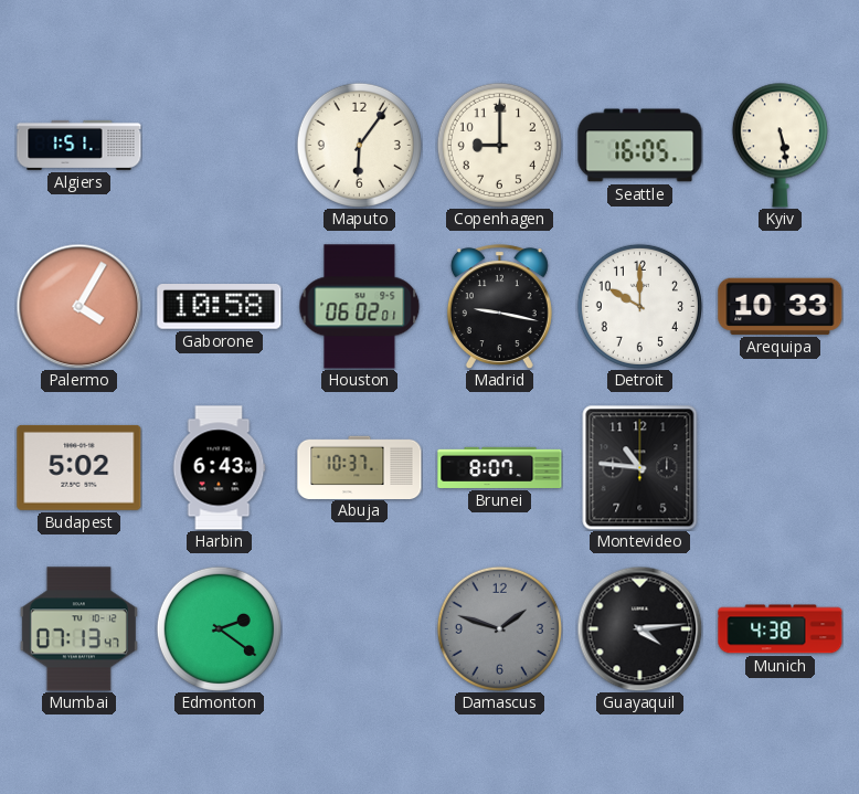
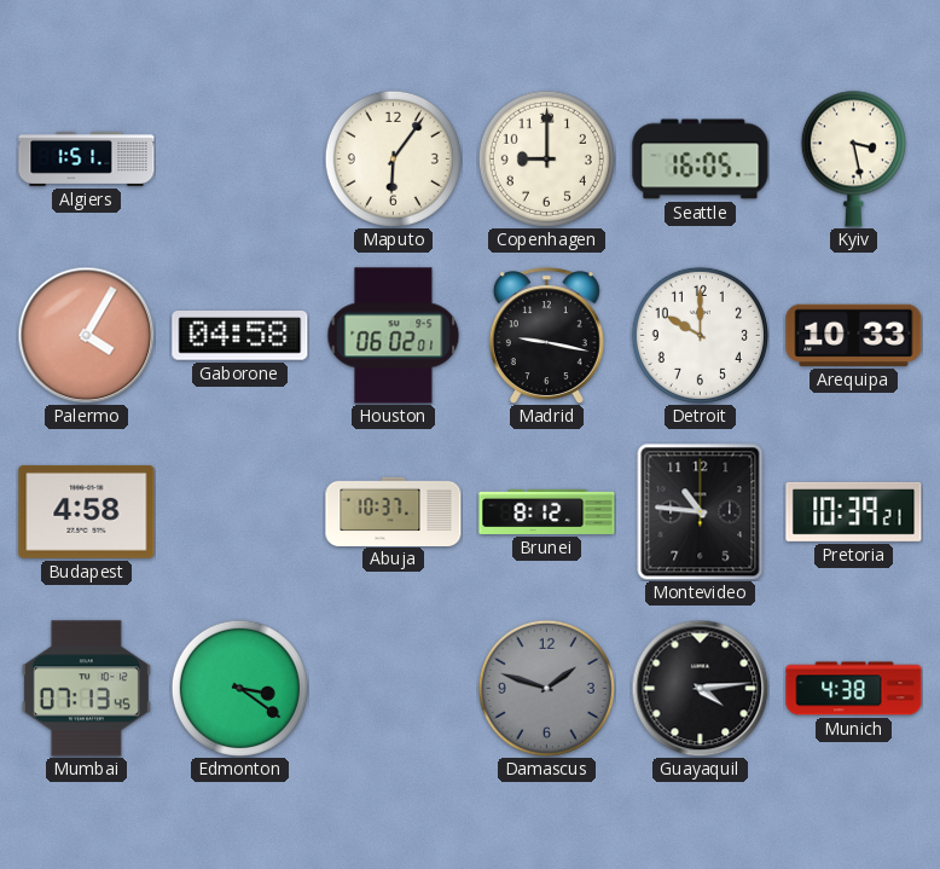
Kyiv: 5:28 -> 3:28 (853, 158)
Gaborone: 10:58 -> 04:58 (240, 336)
Budapest: 5:02 -> 4:58 (87, 511)
Harbin: 6:43 -> none (219, 468)
Brunei: 8:07 -> 8:12 (547, 511)
Pretoria: none -> 10:39 (854, 511)
Mumbai: 07:13:47 -> 07:13:45 (86, 689)
Edmonton: 2:21 -> 3:21 (239, 688)
